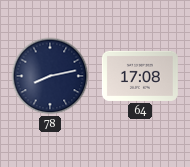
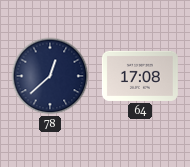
78: 8:13 -> 12:38 (50, 76)
